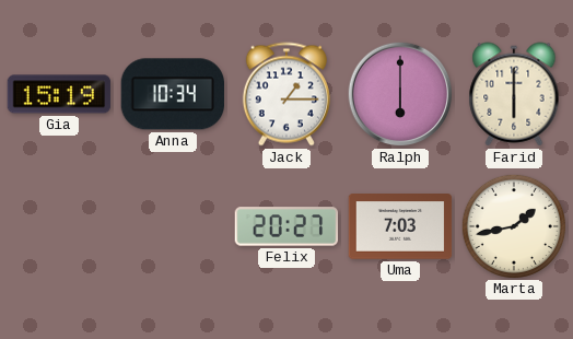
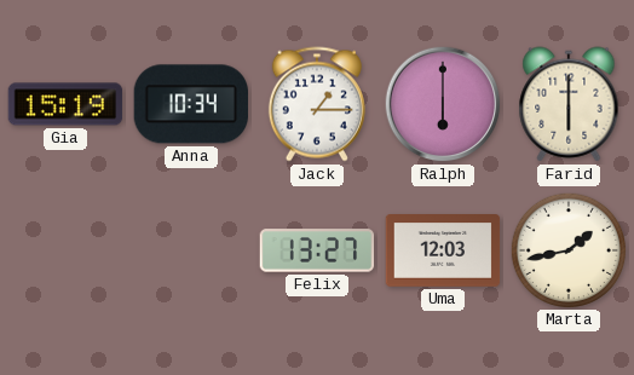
Felix: 20:27 -> 13:27 (317, 250)
Uma: 7:03 -> 12:03 (443, 252)
